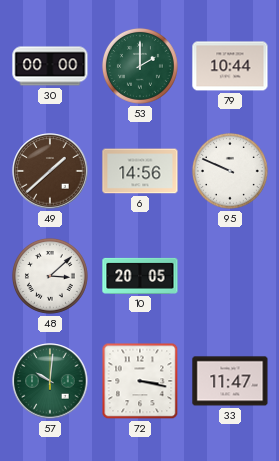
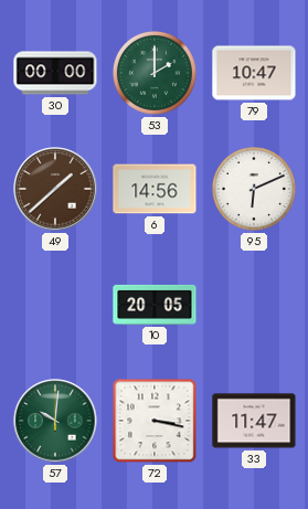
79: 10:44 -> 10:47 (254, 73)
95: 9:49 -> 6:11 (254, 189)
48: 3:08 -> none (50, 276)
